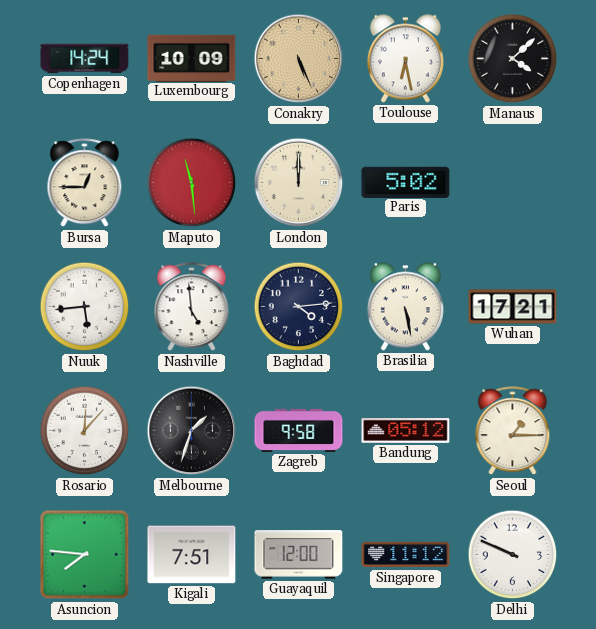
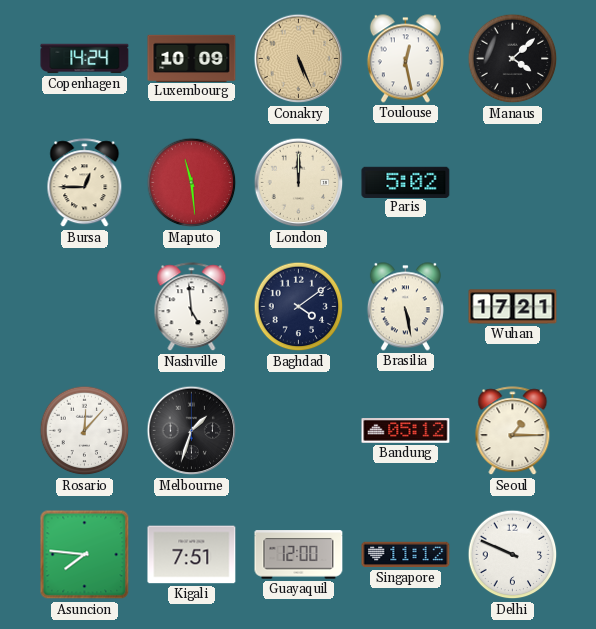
Toulouse: 6:28 -> 12:28 (405, 59)
Nuuk: 5:44 -> none (85, 307)
Baghdad: 4:14 -> 4:09 (299, 307)
Zagreb: 9:58 -> none (299, 430)
